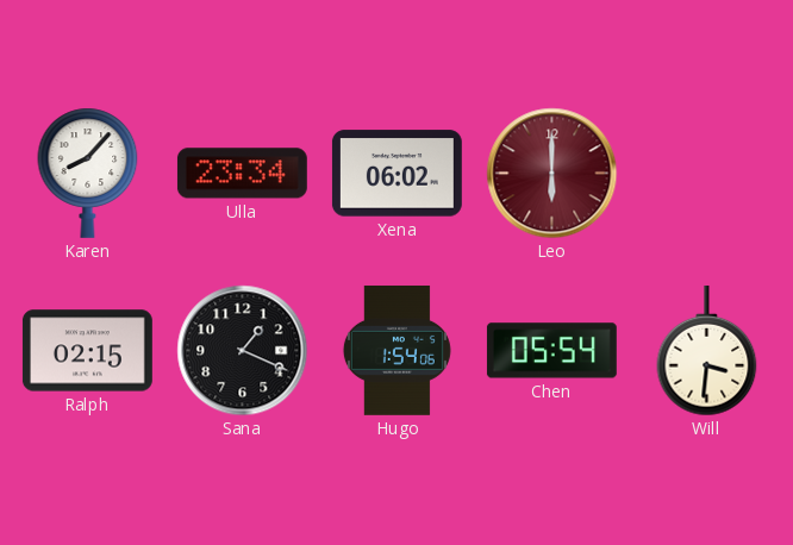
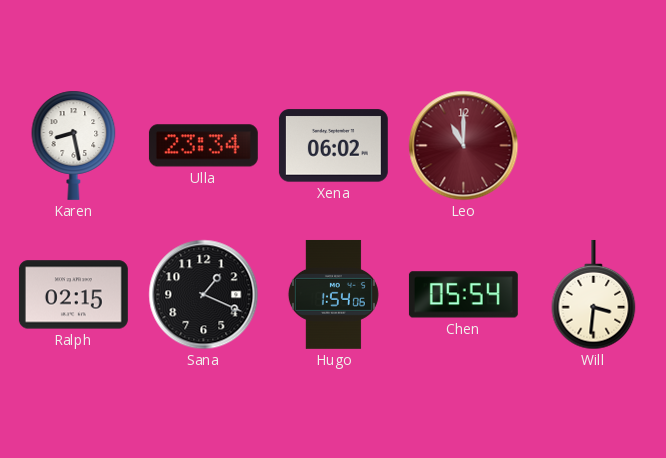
Karen: 8:07 -> 8:28 (74, 145)
Leo: 6:00 -> 11:00 (464, 146)
